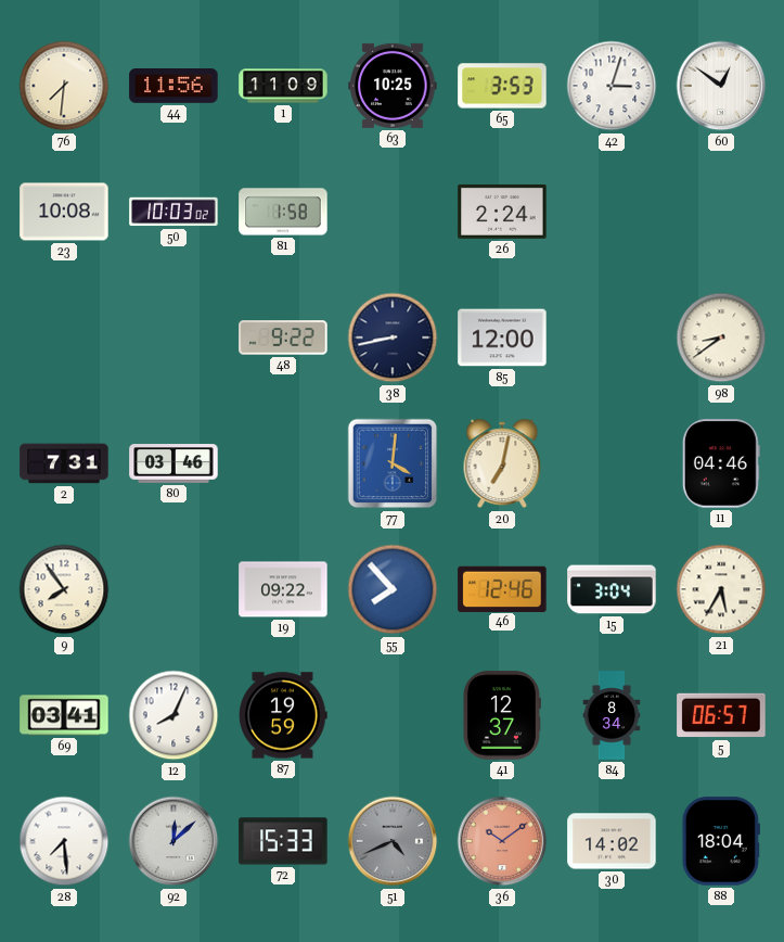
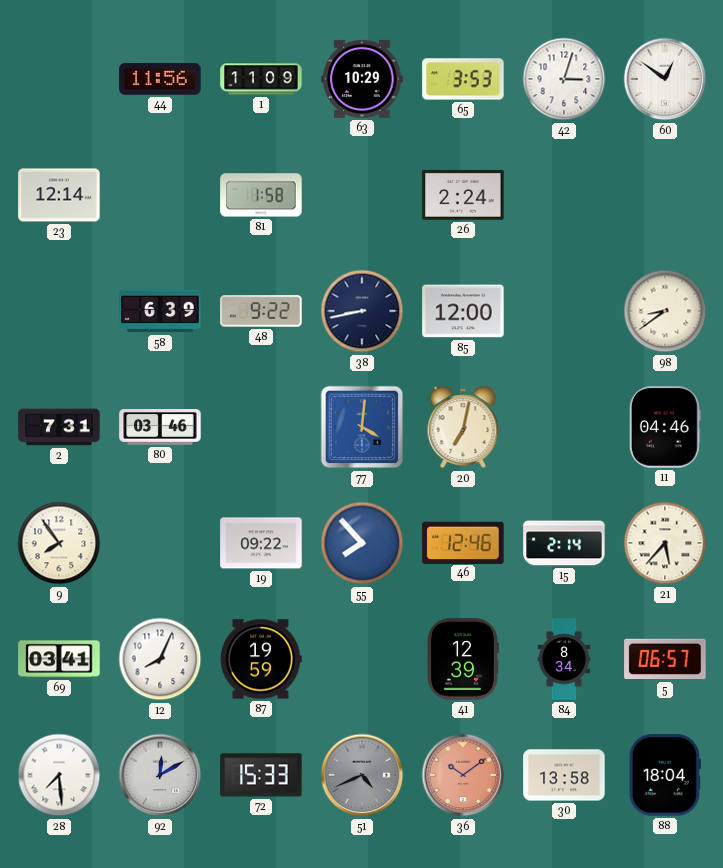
76: 7:31 -> none (64, 86)
63: 10:25 -> 10:29 (362, 79)
23: 10:08 -> 12:14 (59, 195)
50: 10:03 -> none (173, 212)
58: none -> 6:39 (160, 311)
15: 3:04 -> 2:14 (564, 543)
21: 5:35 -> 5:37 (665, 543)
41: 12:37 -> 12:39 (463, 659)
92: 12:08 -> 12:10 (160, 775)
30: 14:02 -> 13:58 (564, 775)
